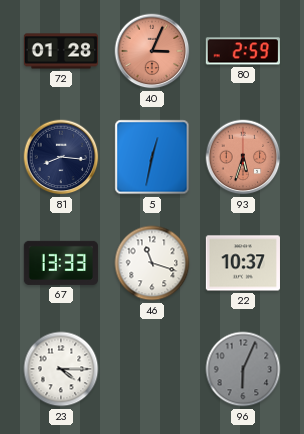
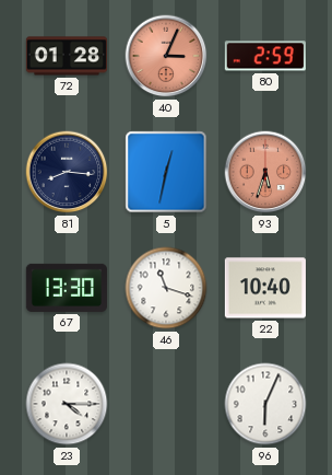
67: 13:33 -> 13:30 (67, 288)
22: 10:37 -> 10:40 (265, 288)
96 dial: grey -> white (265, 404)
